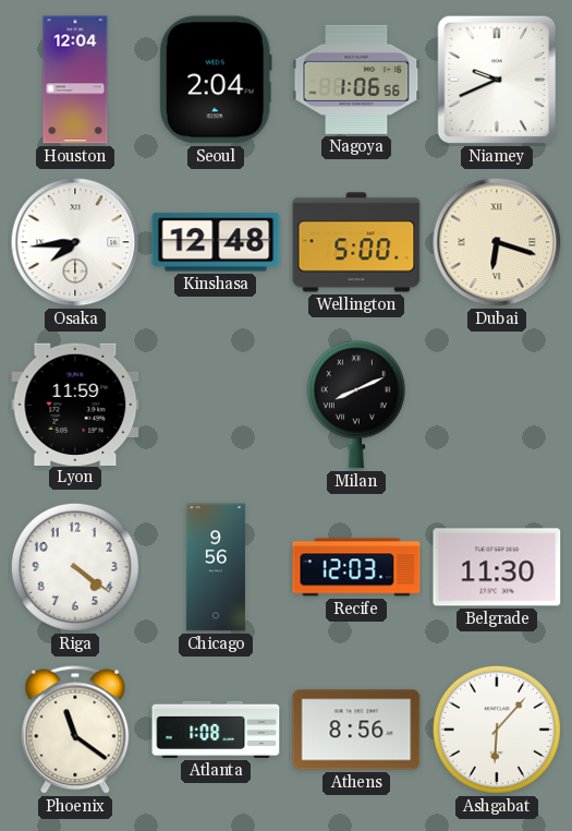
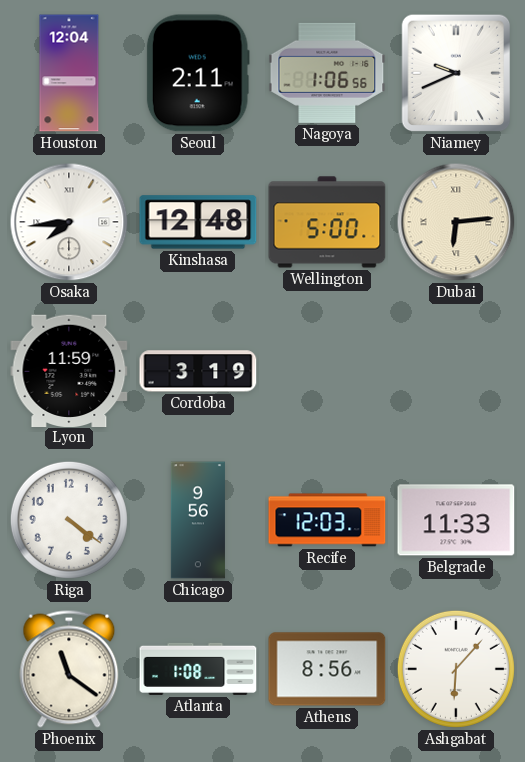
Seoul: 2:04 -> 2:11 (198, 73)
Dubai: 6:18 -> 6:14 (456, 222)
Cordoba: none -> 3:19 (198, 371)
Milan: 8:11 -> none (356, 405)
Belgrade: 11:30 -> 11:33 (456, 520)
